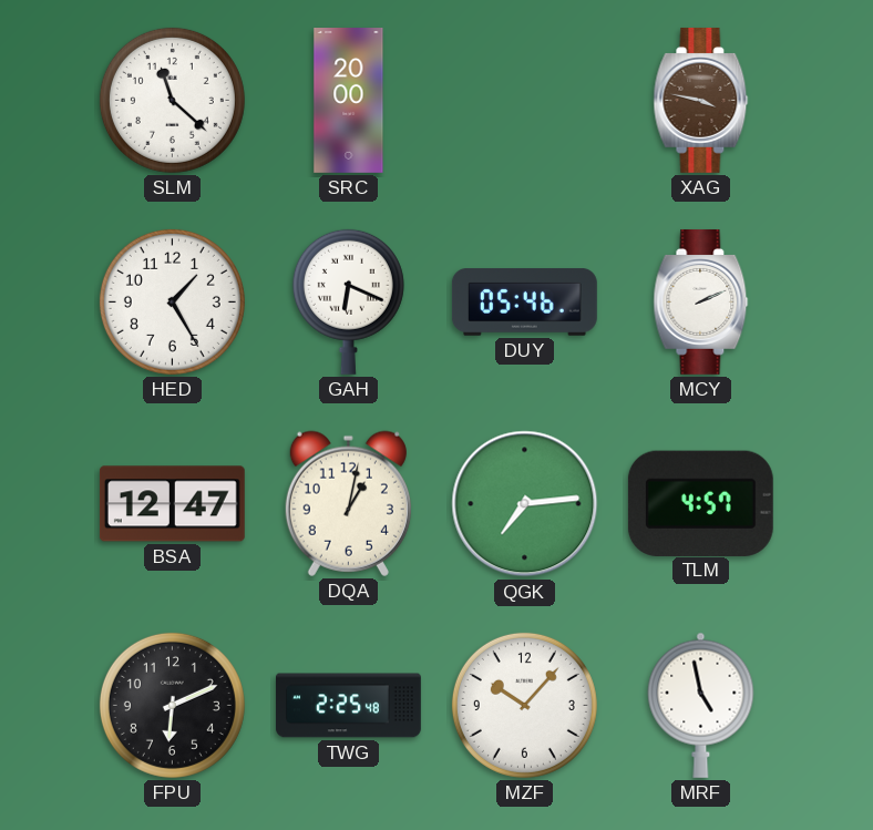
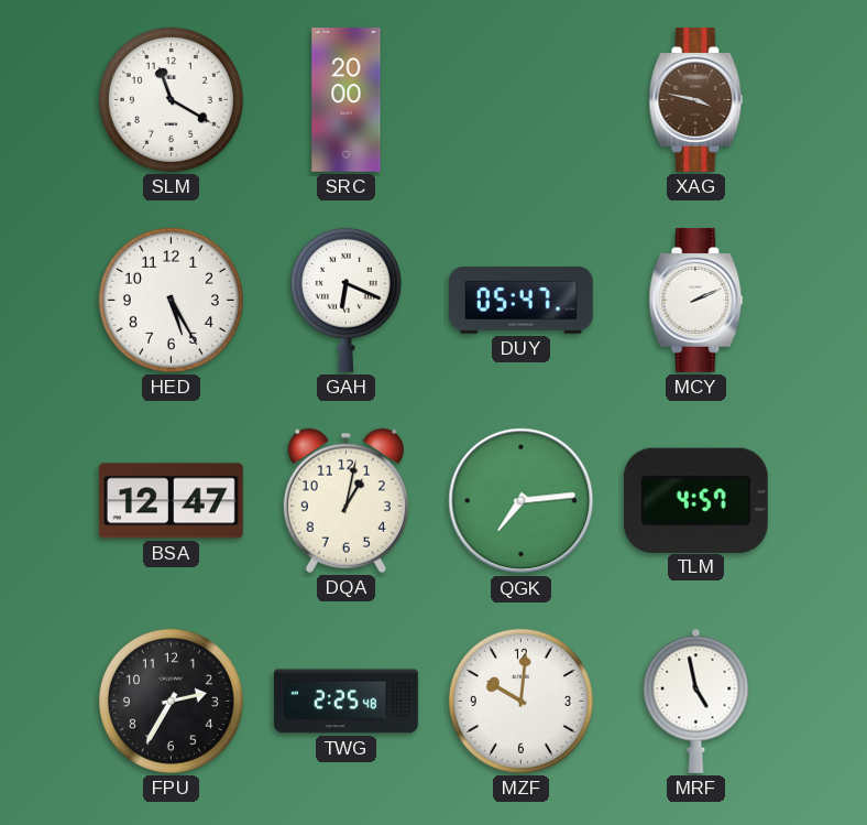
SLM: 11:22 -> 11:20 (171, 99)
HED: 1:25 -> 5:25 (171, 300)
DUY: 05:46 -> 05:47 (520, 301)
FPU: 6:11 -> 2:35 (171, 701)
MZF: 10:07 -> 10:01 (520, 701)
